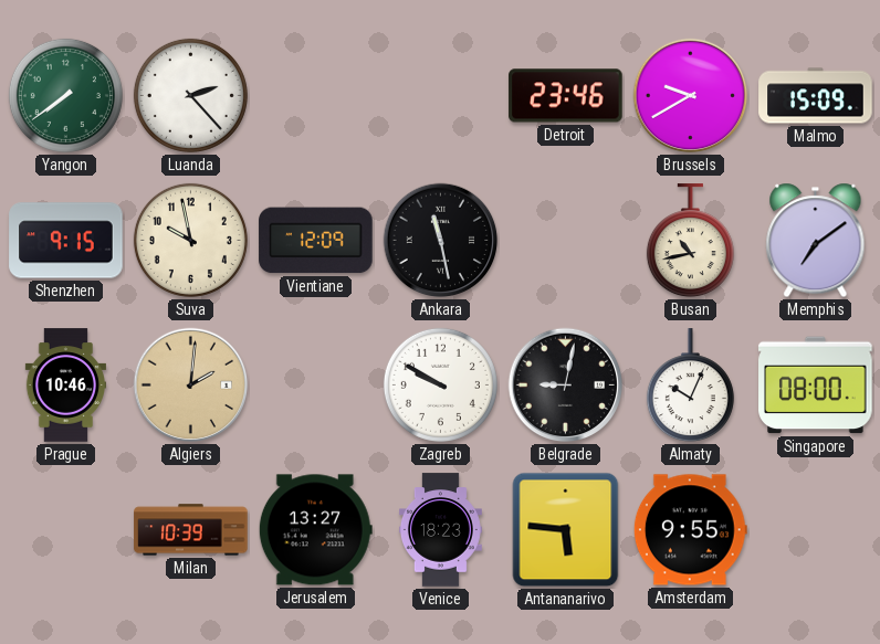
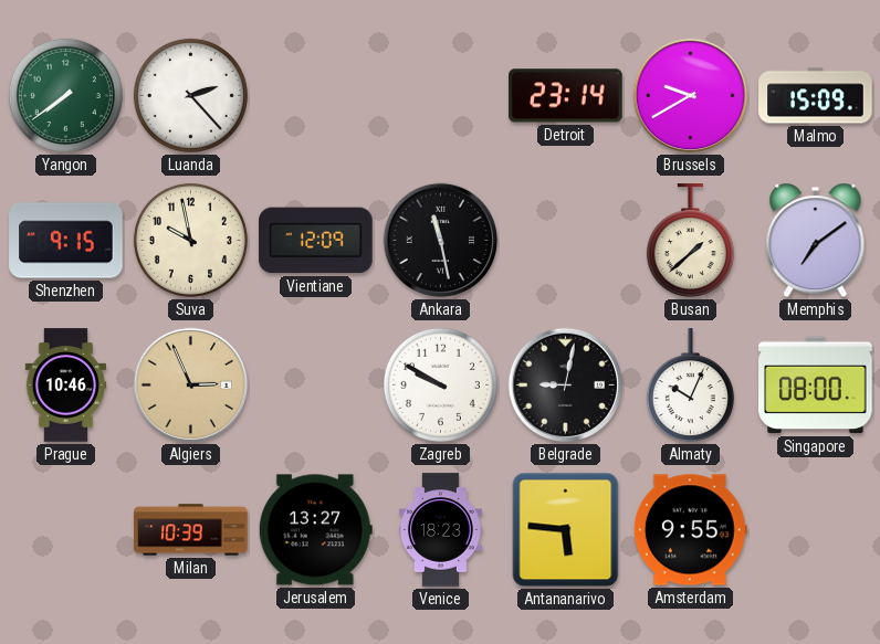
Detroit: 23:46 -> 23:14 (566, 96)
Busan: 10:43 -> 1:38 (690, 241)
Algiers: 2:01 -> 2:56 (191, 386)
